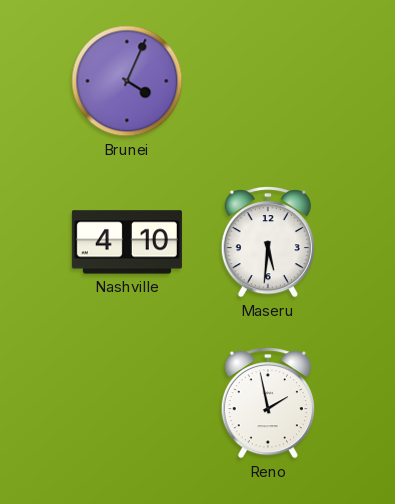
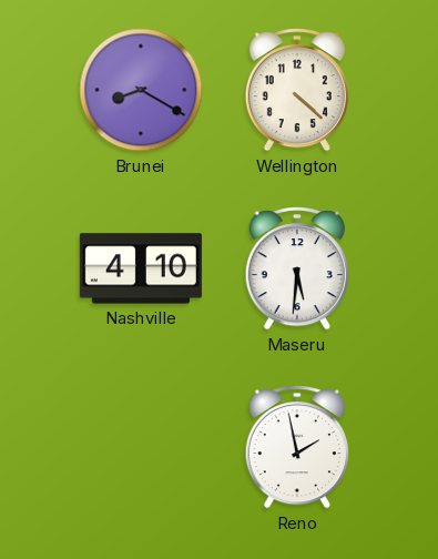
Brunei: 4:04 -> 8:20 (141, 90)
Wellington: none -> 4:22 (297, 90)
